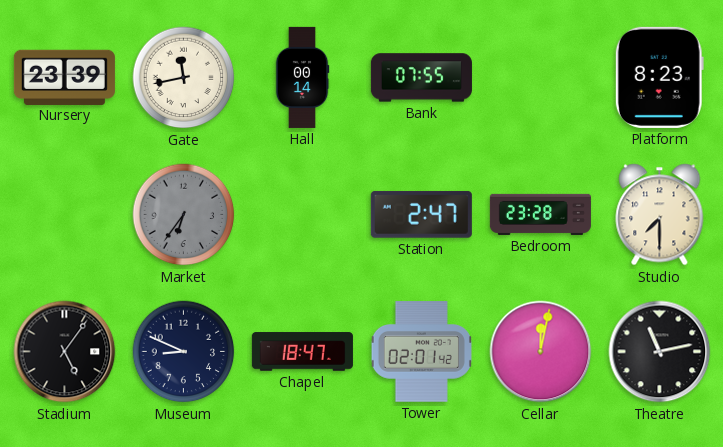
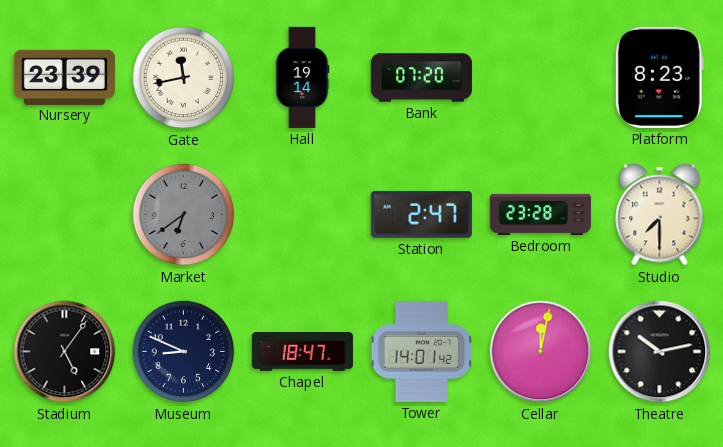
Hall: 00:14 -> 19:14 (302, 77)
Bank: 07:55 -> 07:20 (421, 78)
Market: 6:36 -> 6:39 (184, 215)
Tower: 02:01 -> 14:01 (421, 352)
Theatre: 11:13 -> 10:13 (660, 352)
